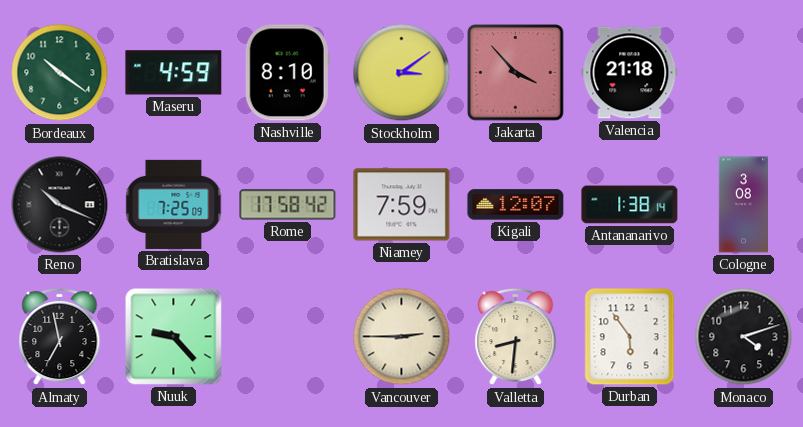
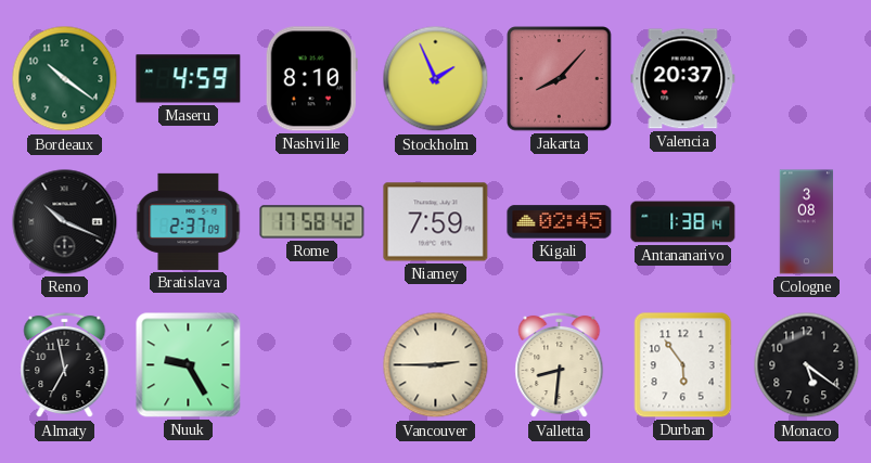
Stockholm: 3:09 -> 1:56 (436, 79)
Jakarta: 3:53 -> 8:07 (560, 79)
Valencia: 21:18 -> 20:37 (683, 79)
Bratislava: 7:25 -> 2:37 (189, 221)
Kigali: 12:07 -> 02:45 (560, 222)
Nuuk: 9:23 -> 9:25 (189, 365)
Monaco: 4:12 -> 5:21 (807, 365)
